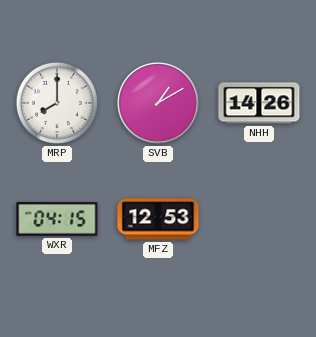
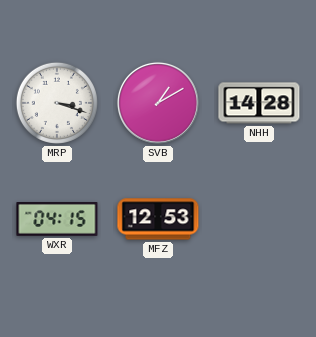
MRP: 8:00 -> 3:18 (57, 103)
NHH: 14:26 -> 14:28 (259, 103)
